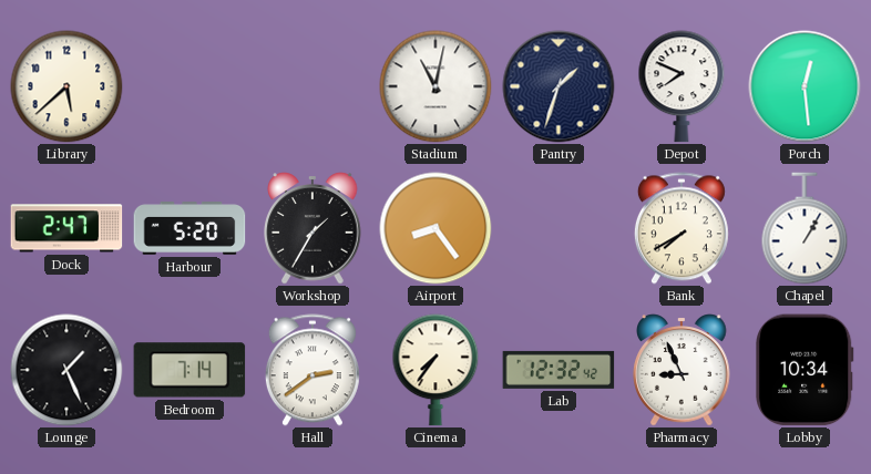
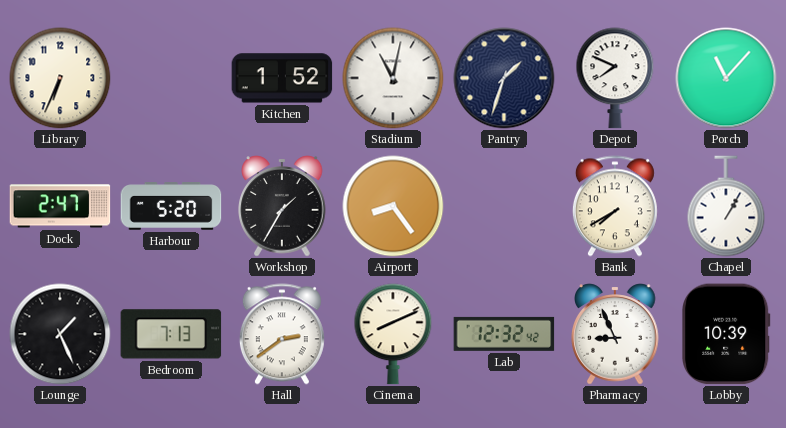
Library: 5:38 -> 6:34 (60, 78)
Kitchen: none -> 1:52 (282, 78)
Porch: 12:29 -> 11:07 (726, 78)
Bedroom: 7:14 -> 7:13 (171, 334)
Cinema: 7:36 -> 8:11 (393, 334)
Lobby: 10:34 -> 10:39 (726, 334)
